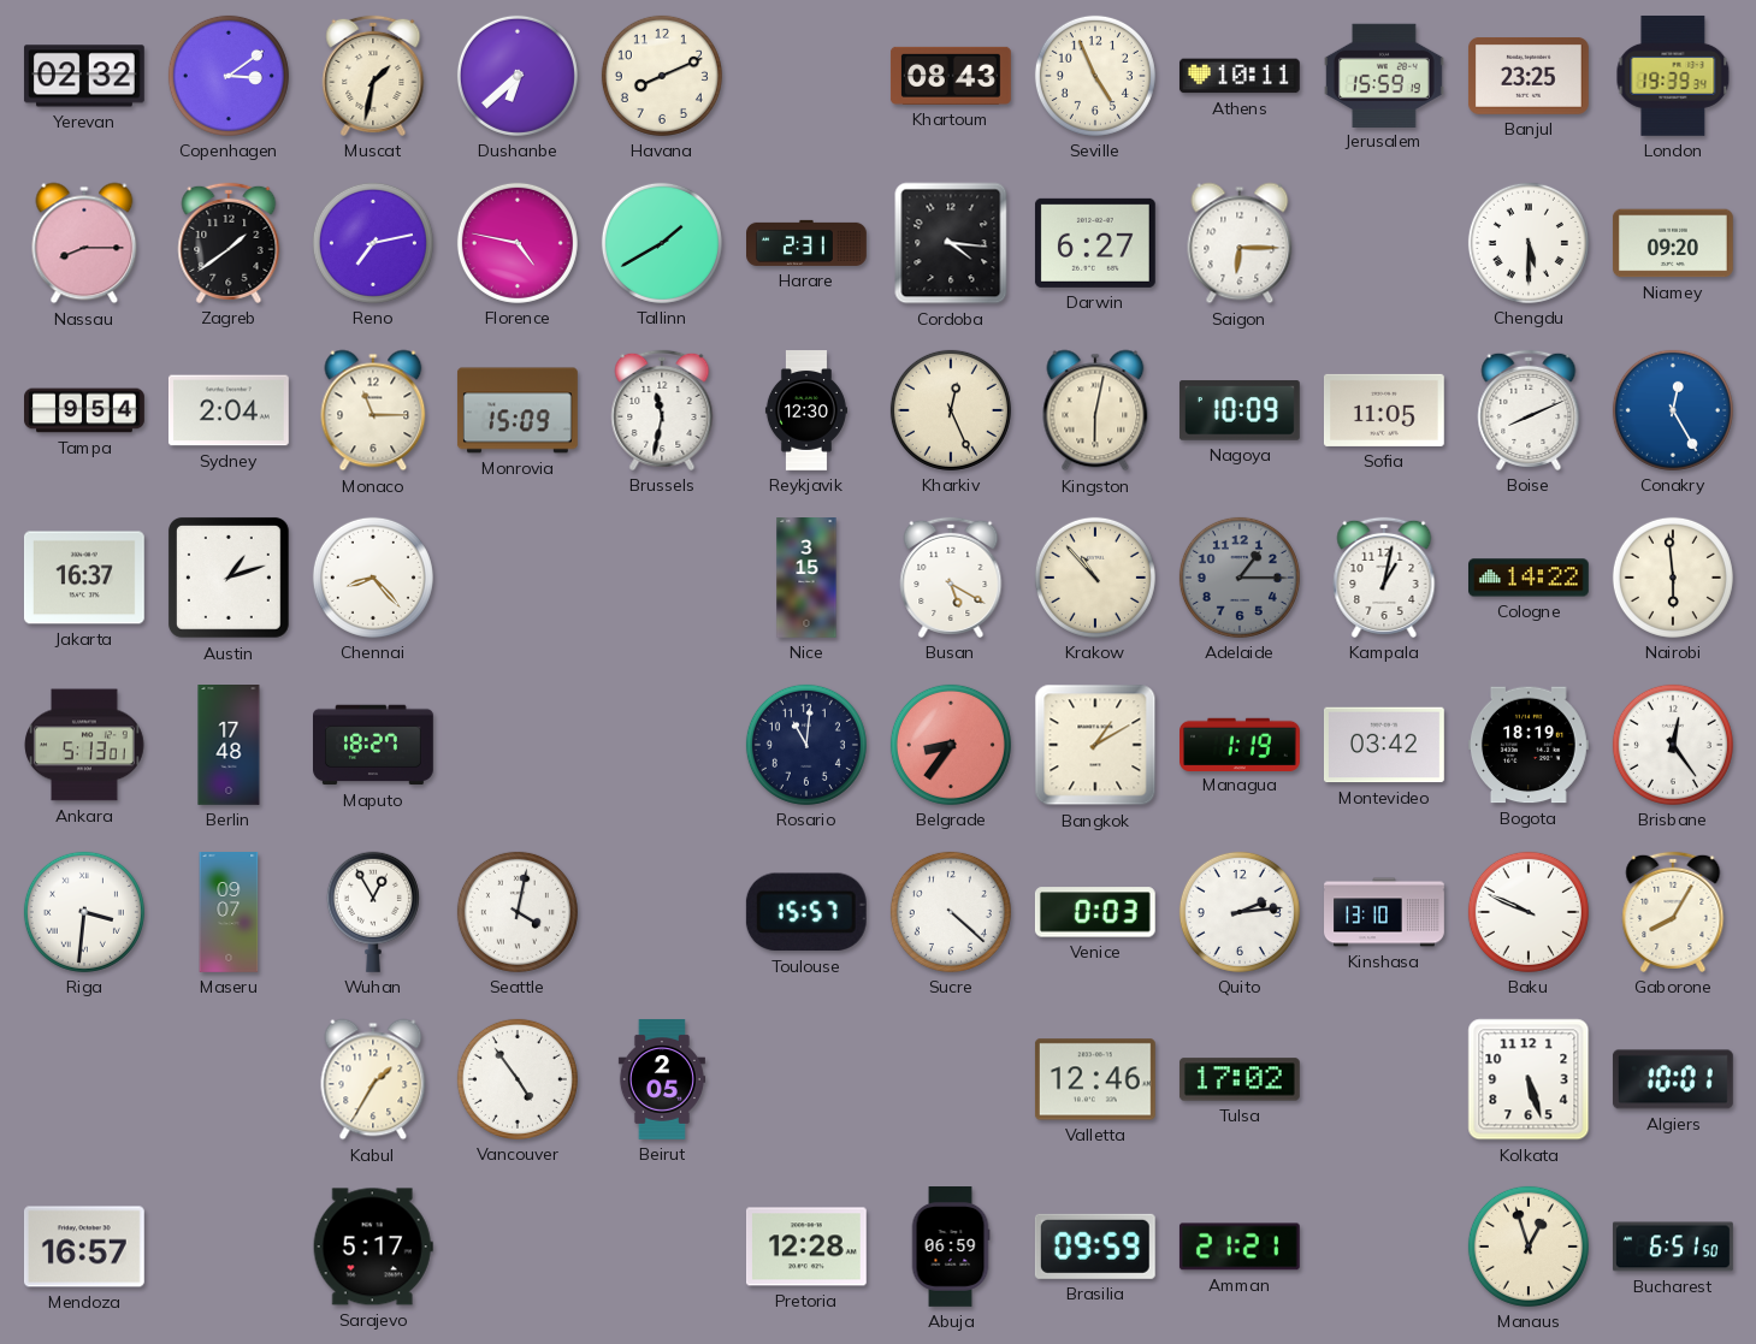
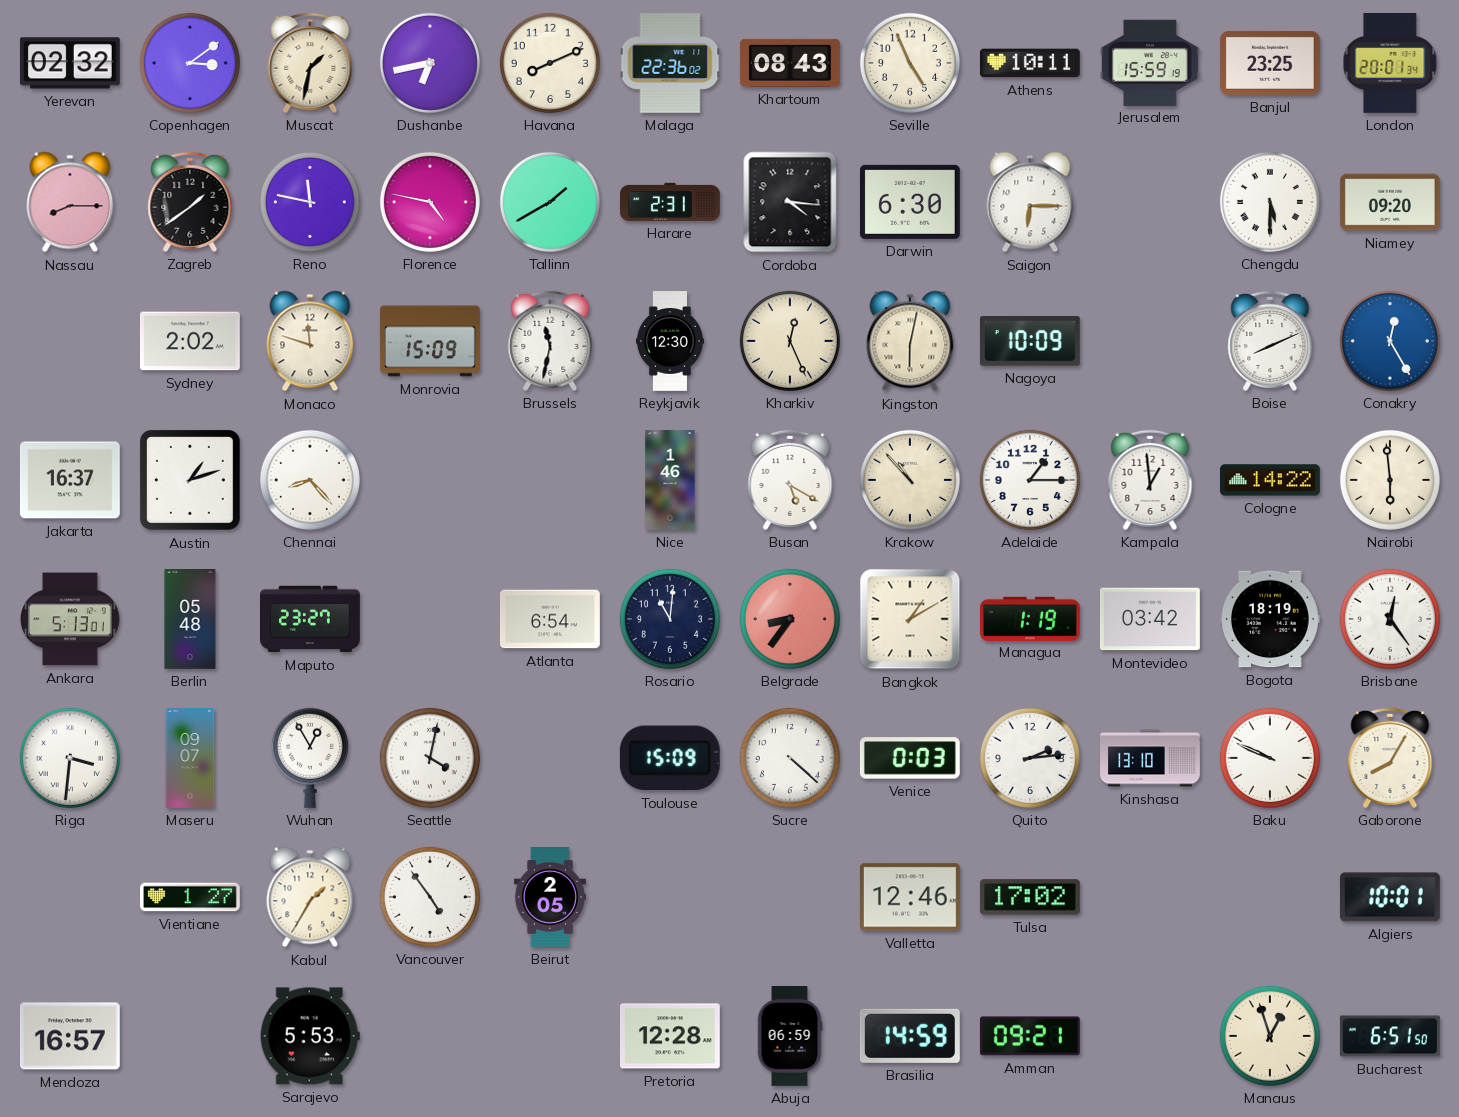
Dushanbe: 6:38 -> 6:43 (430, 63)
Malaga: none -> 22:36 (670, 64)
London: 19:39 -> 20:01 (1390, 63)
Reno: 7:13 -> 11:47 (310, 202)
Darwin: 6:27 -> 6:30 (910, 202)
Tampa: 9:54 -> none (85, 410)
Sydney: 2:04 -> 2:02 (190, 341)
Monaco: 11:15 -> 11:48 (310, 341)
Sofia: 11:05 -> none (1384, 410)
Nice: 3:15 -> 1:46 (670, 481)
Adelaide dial: grey -> white (1030, 480)
Kampala: 1:02 -> 12:59 (1150, 480)
Berlin: 17:48 -> 05:48 (190, 620)
Maputo: 18:27 -> 23:27 (311, 619)
Atlanta: none -> 6:54 (550, 619)
Toulouse: 15:57 -> 15:09 (670, 758)
Vientiane: none -> 1:27 (191, 897)
Kolkata: 5:27 -> none (1529, 1079)
Sarajevo: 5:17 -> 5:53 (310, 1036)
Brasilia: 09:59 -> 14:59 (910, 1036)
Amman: 21:21 -> 09:21 (1030, 1036)
